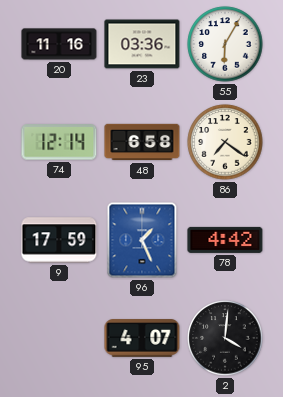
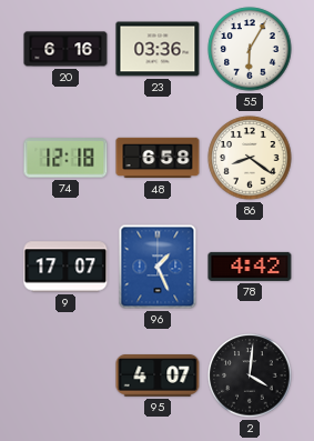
20: 11:16 -> 6:16 (65, 49)
74: 12:14 -> 12:18 (65, 158)
86: 7:21 -> 8:21 (250, 158)
9: 17:59 -> 17:07 (65, 267)
